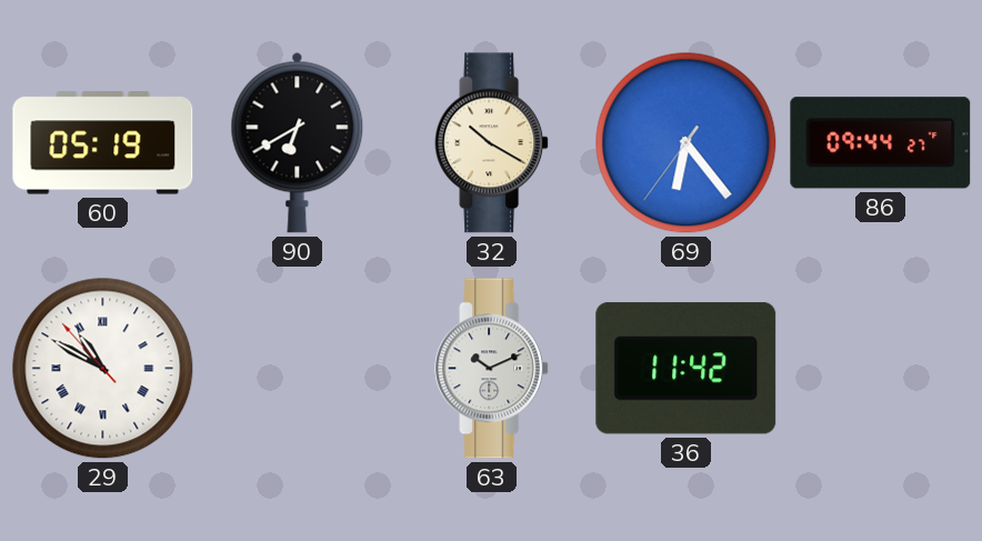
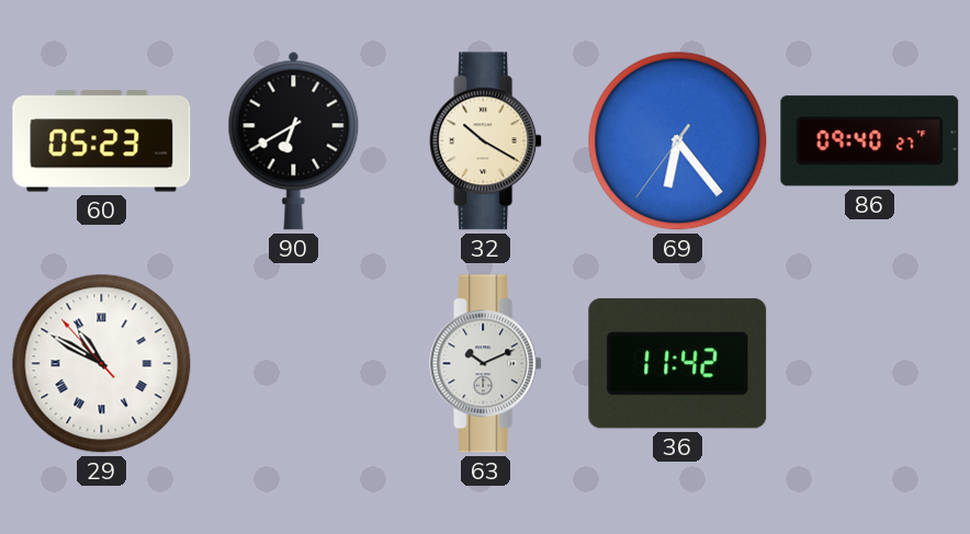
60: 05:19 -> 05:23 (102, 141)
86: 09:44 -> 09:40 (870, 141)
